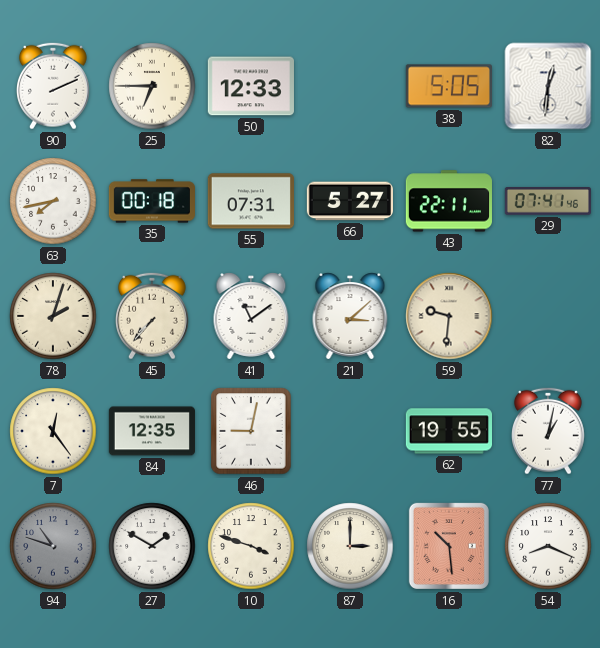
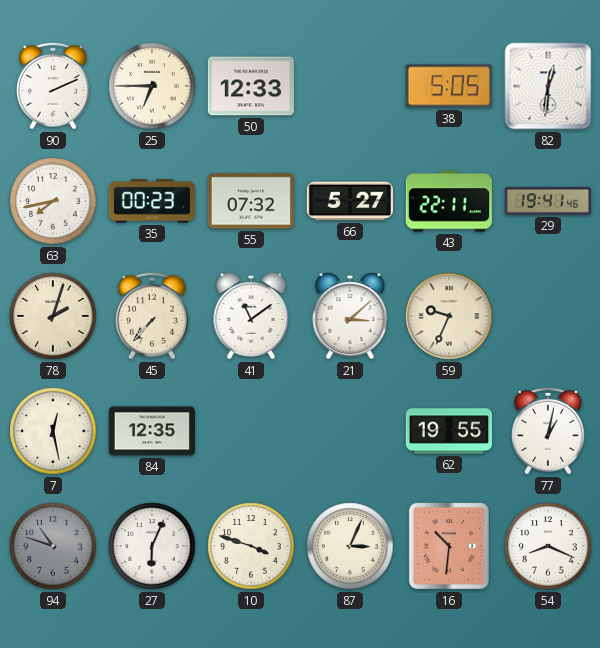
35: 00:18 -> 00:23 (152, 201)
55: 07:31 -> 07:32 (251, 201)
29: 07:41 -> 19:41 (548, 202)
59: 9:31 -> 9:34 (449, 316)
7: 12:24 -> 12:28 (53, 431)
46: 9:02 -> none (251, 431)
27: 1:50 -> 6:04 (152, 546)
87: 3:00 -> 3:04 (350, 546)
16: 10:29 -> 10:31 (449, 546)
